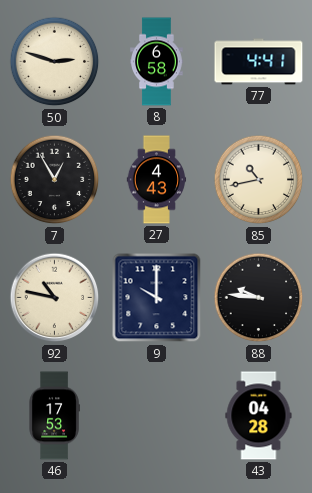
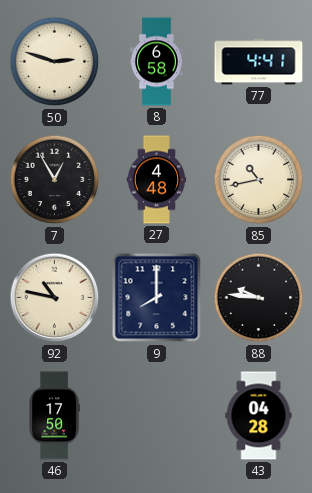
27: 4:43 -> 4:48 (157, 180)
9: 10:00 -> 8:00 (157, 298)
46: 17:53 -> 17:50 (54, 416)
